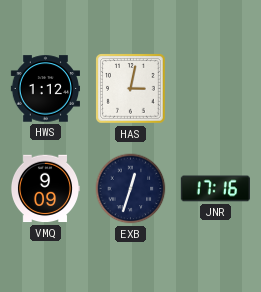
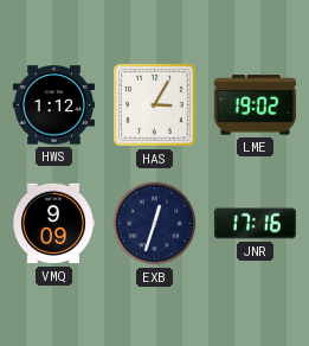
HAS: 3:02 -> 3:05 (155, 105)
LME: none -> 19:02 (255, 105)
